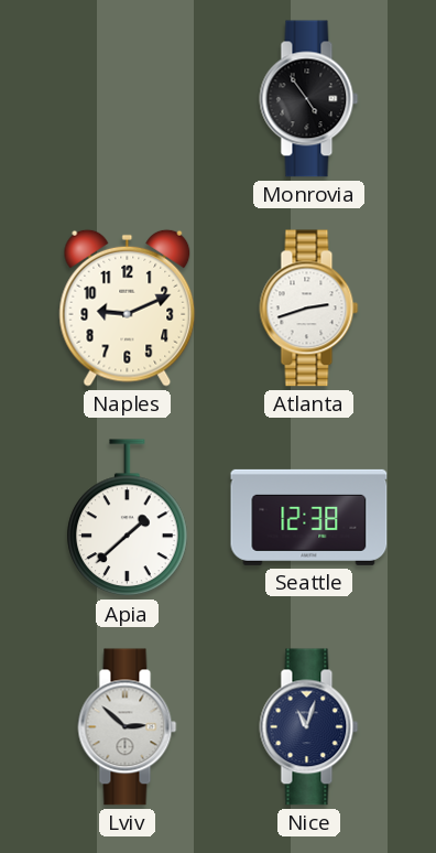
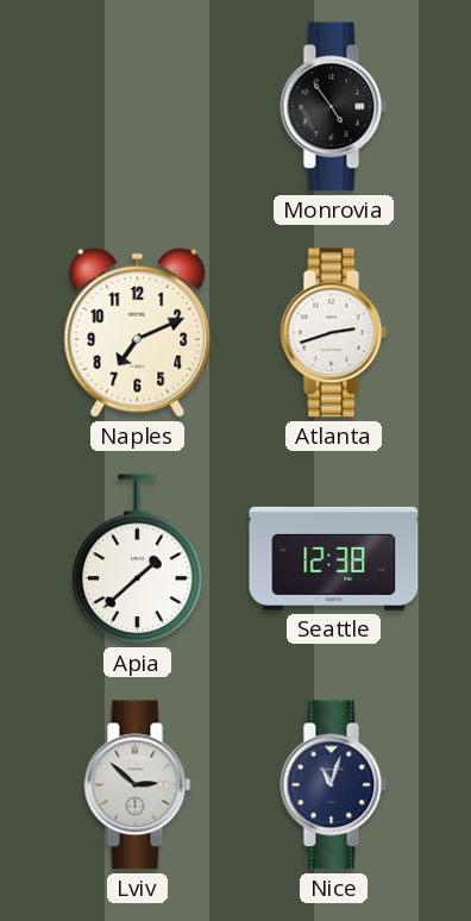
Naples: 9:11 -> 7:11 (138, 332)
